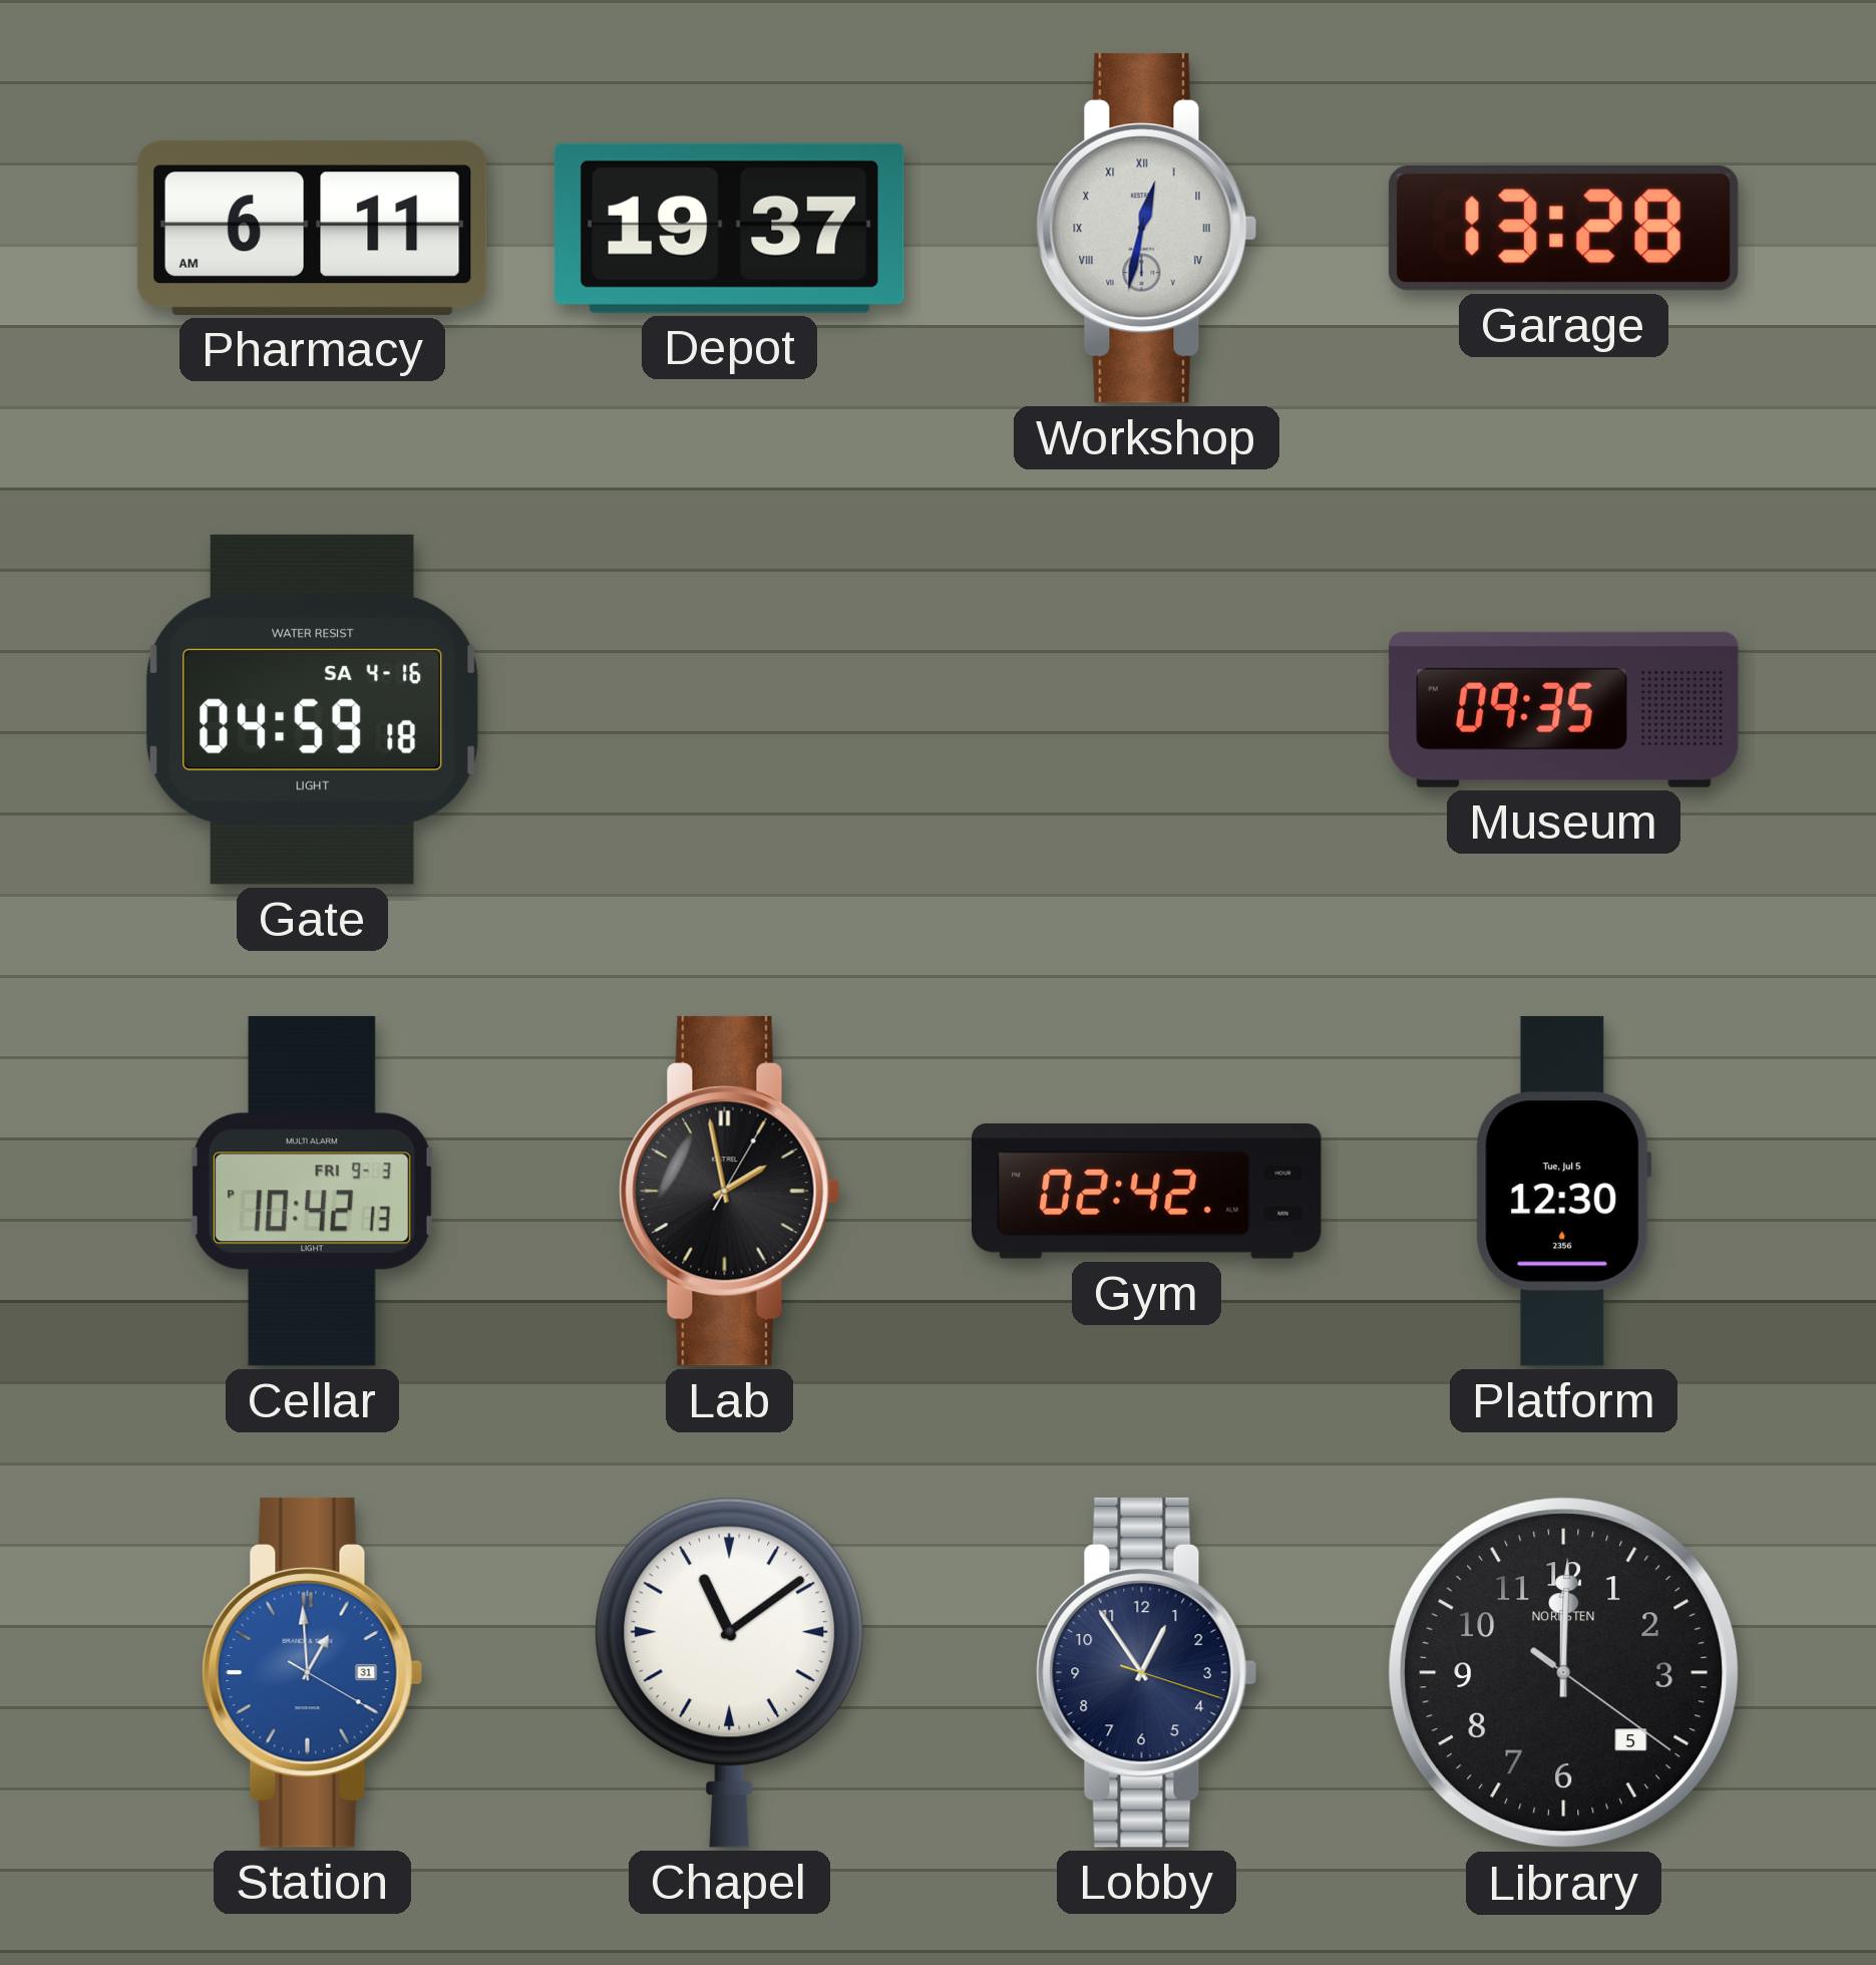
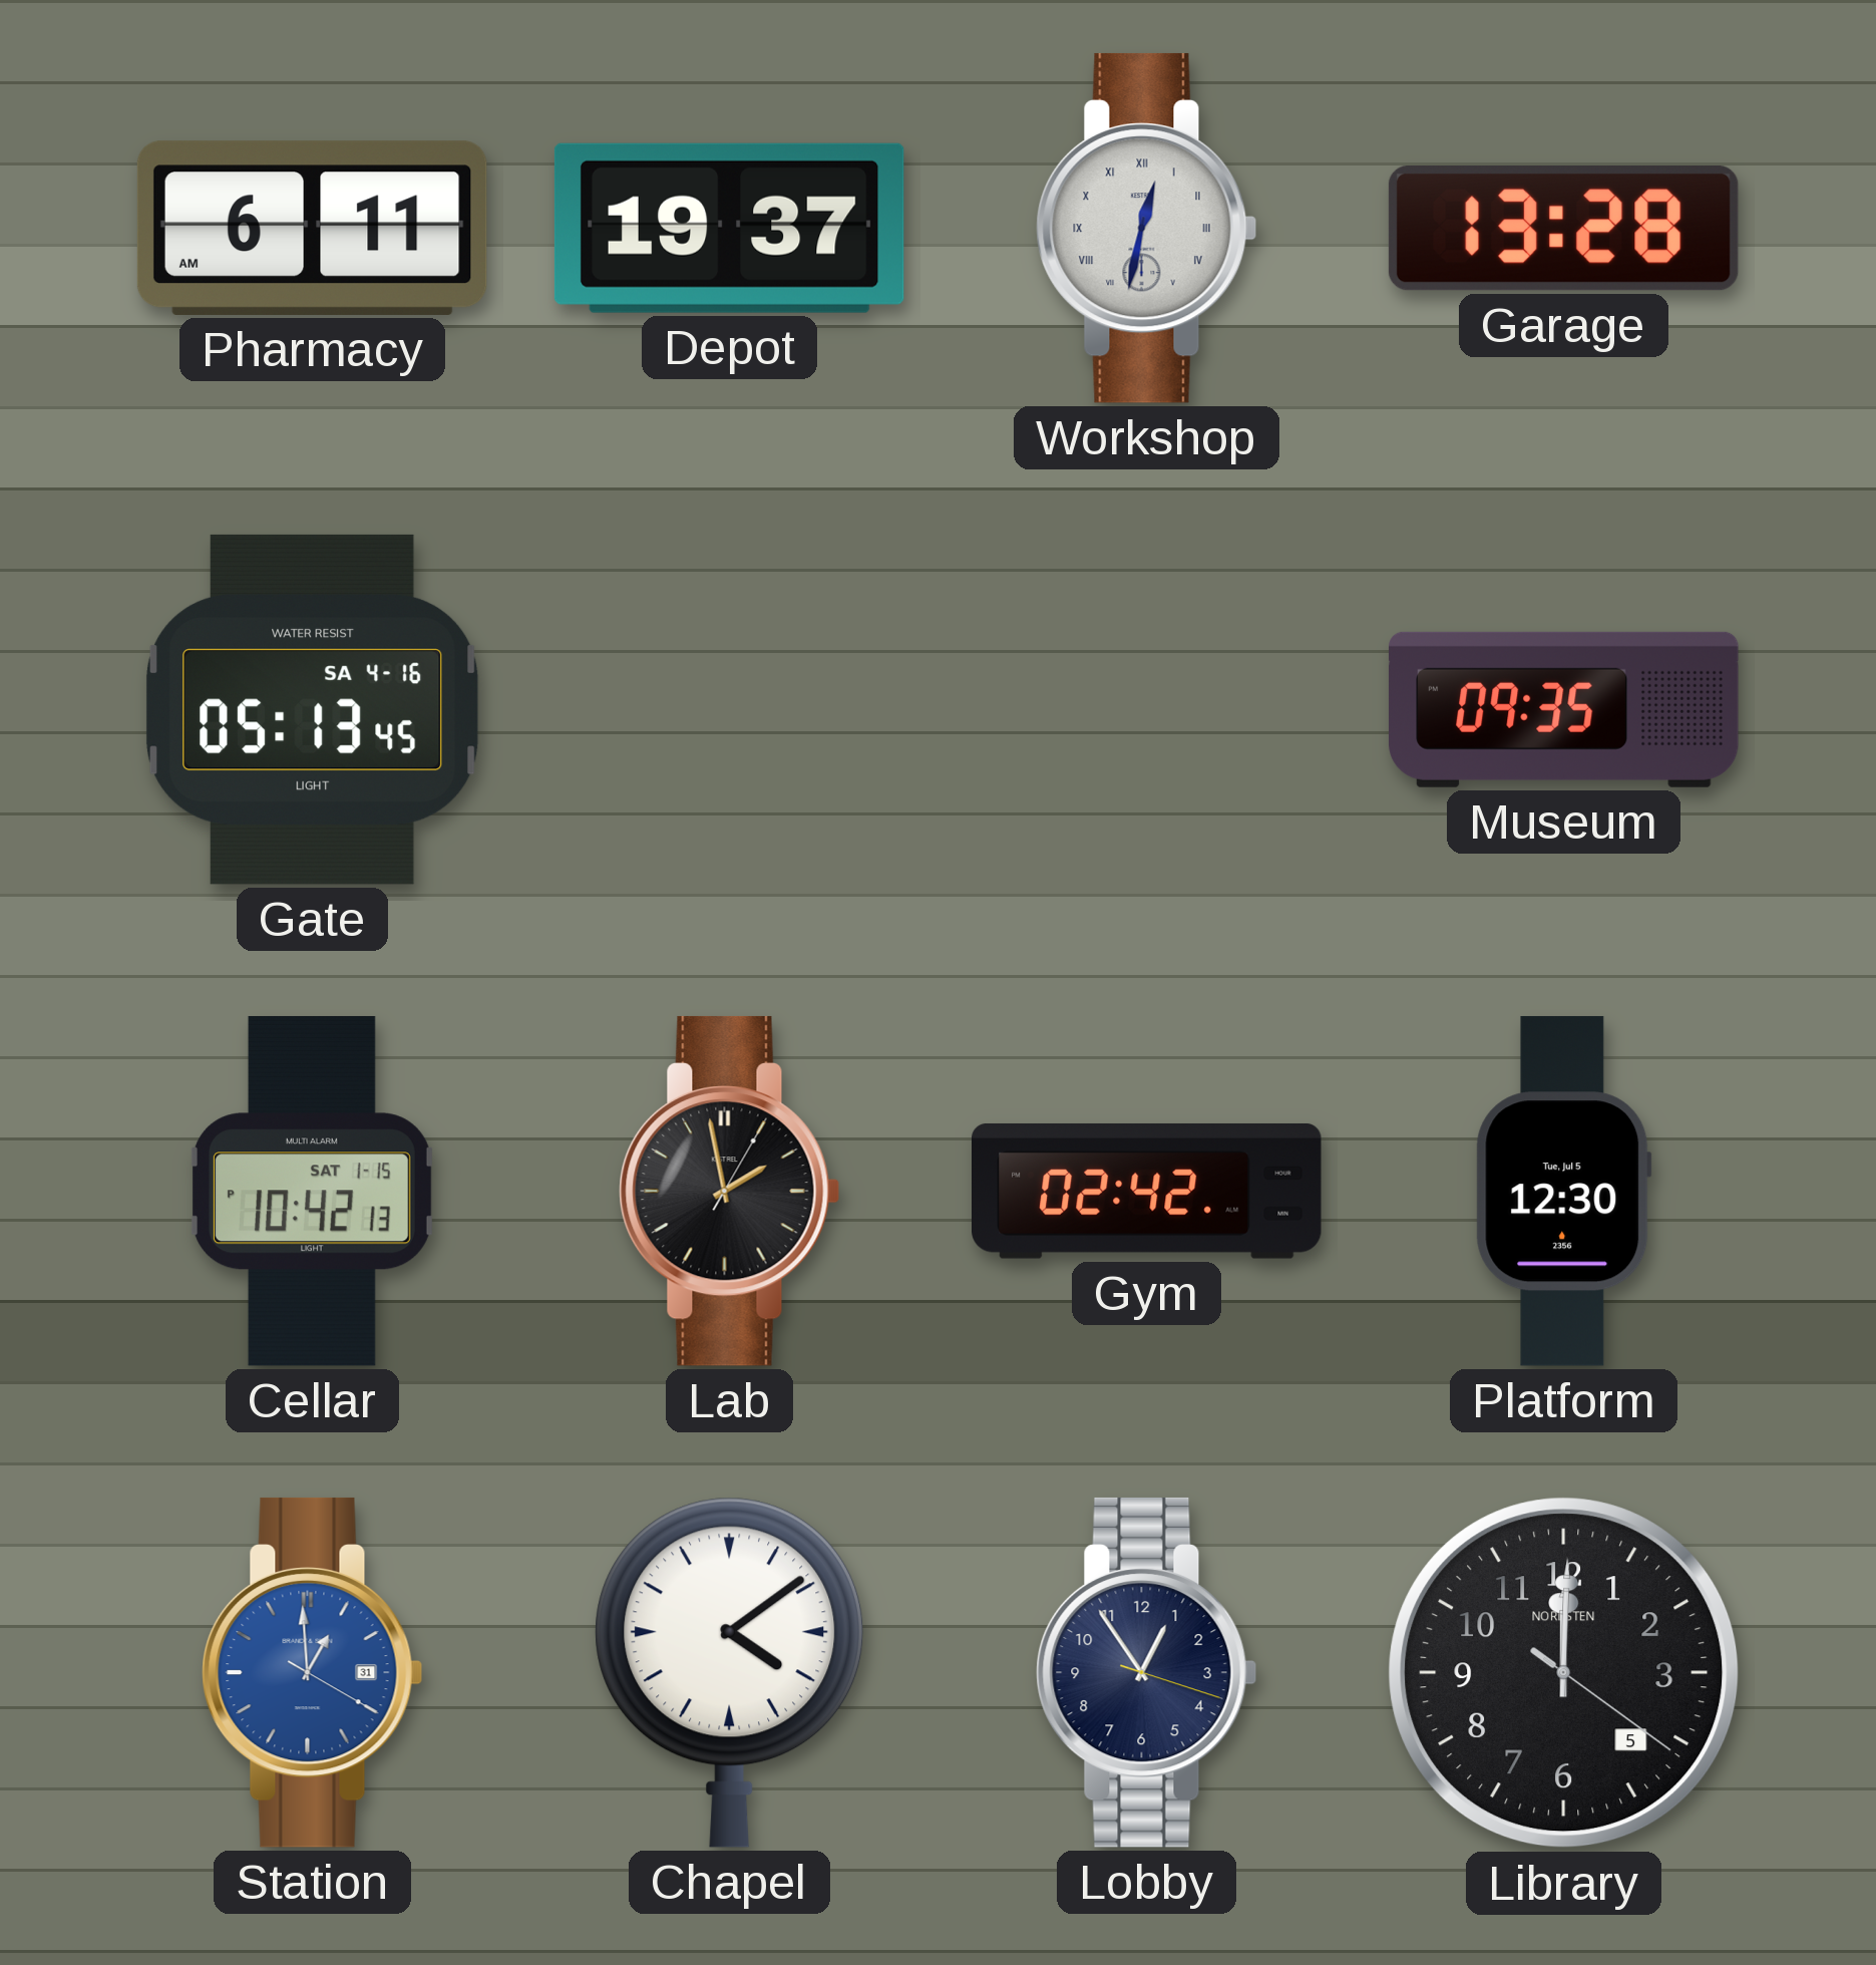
Gate: 04:59 -> 05:13 (313, 709)
Cellar date: FRI 9-3 -> SAT 1-15 (313, 1191)
Chapel: 11:09 -> 4:09 (730, 1672)
